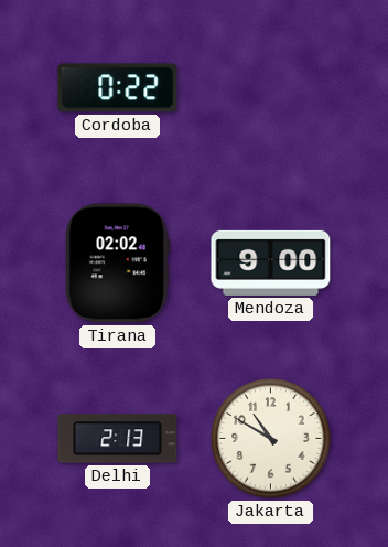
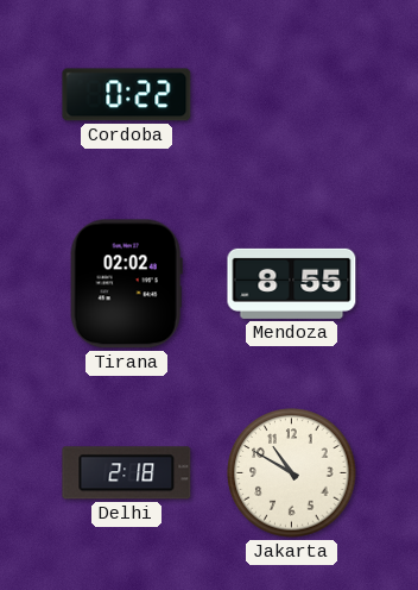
Mendoza: 9:00 -> 8:55 (292, 283)
Delhi: 2:13 -> 2:18 (127, 473)
